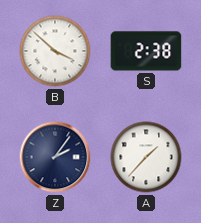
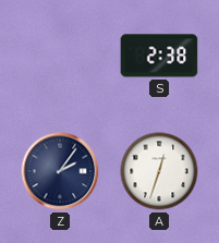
B: 3:52 -> none (55, 51)
A: 1:37 -> 12:33 (159, 171)
